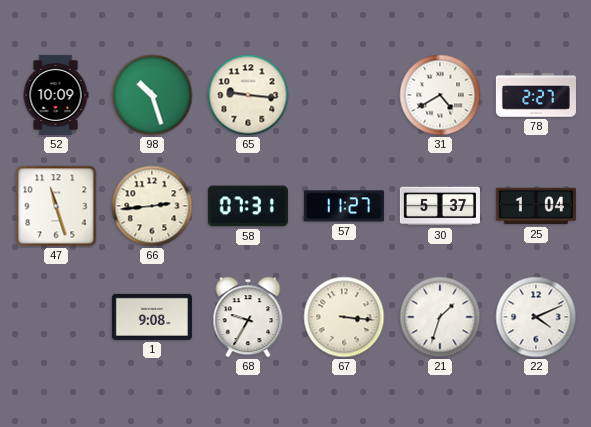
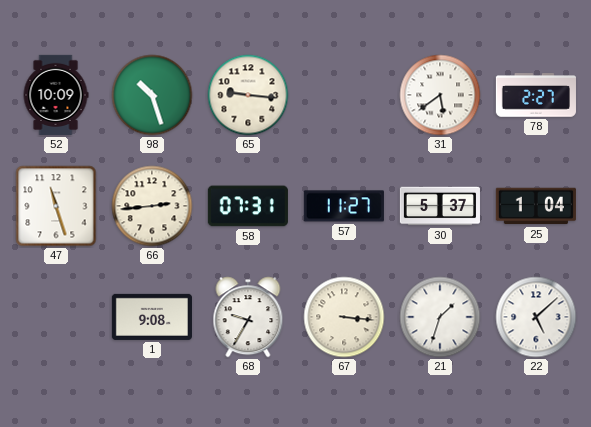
31: 4:40 -> 5:39 (440, 95)
22: 4:11 -> 5:08 (536, 317)
